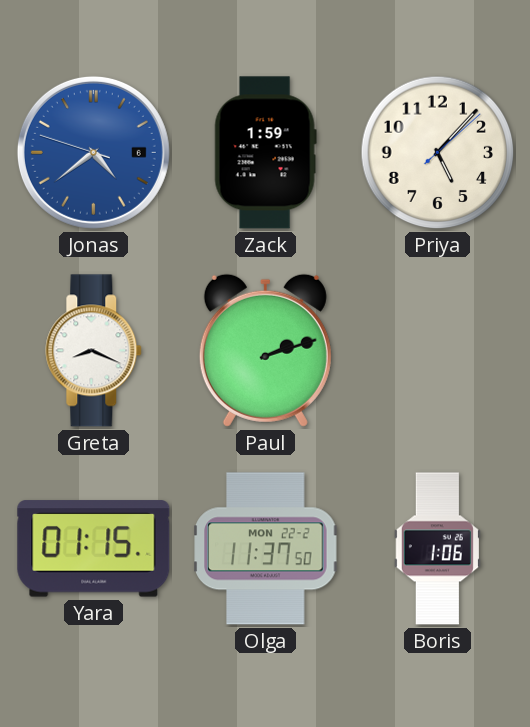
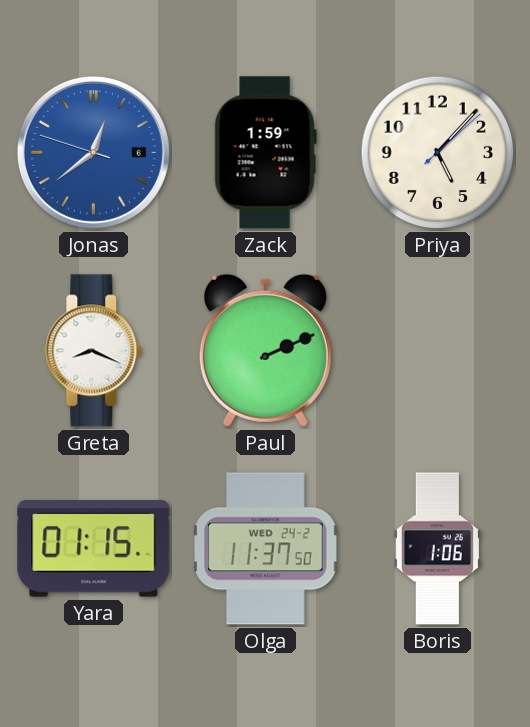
Jonas: 4:38 -> 12:38 (93, 152)
Paul: 2:12 -> 2:11 (265, 350)
Olga date: MON 22-2 -> WED 24-2 (266, 549)
